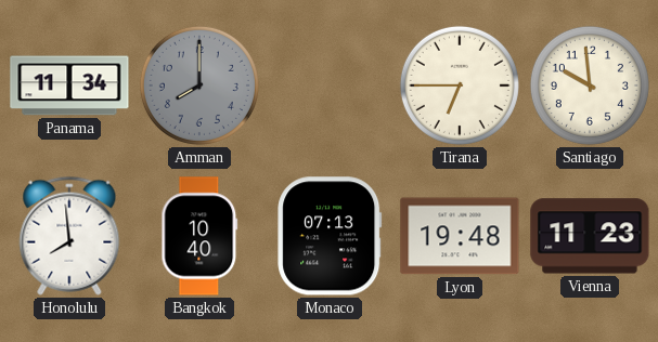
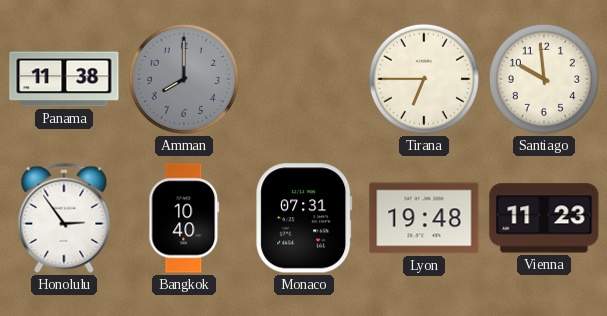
Panama: 11:34 -> 11:38 (64, 79)
Honolulu: 7:59 -> 2:54 (64, 218)
Monaco: 07:13 -> 07:31 (304, 218)
